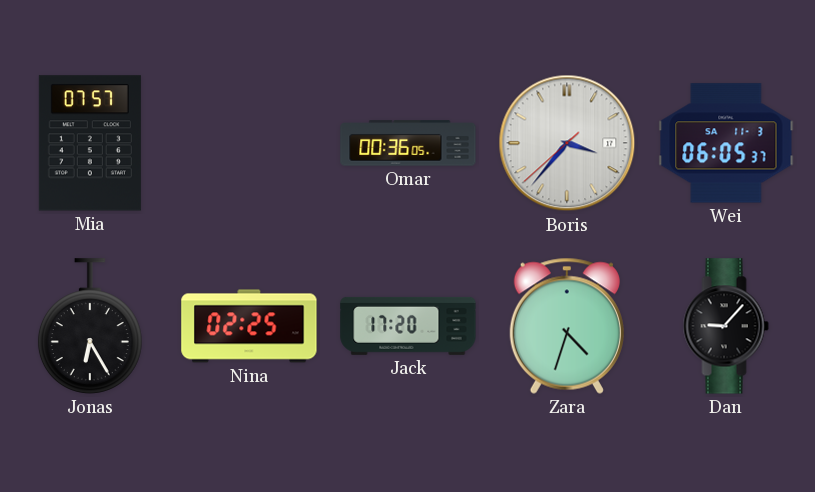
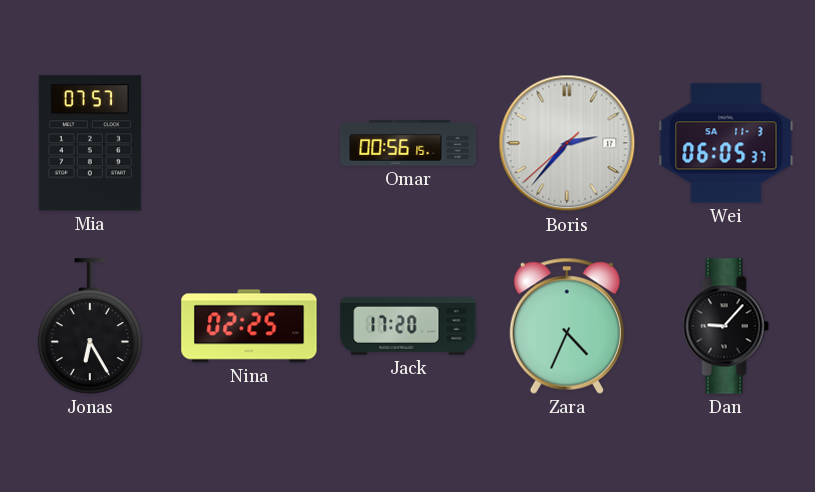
Omar: 00:36 -> 00:56 (408, 143)
Boris: 3:36 -> 2:36 (567, 143)
Zara: 4:33 -> 4:34 (567, 326)
